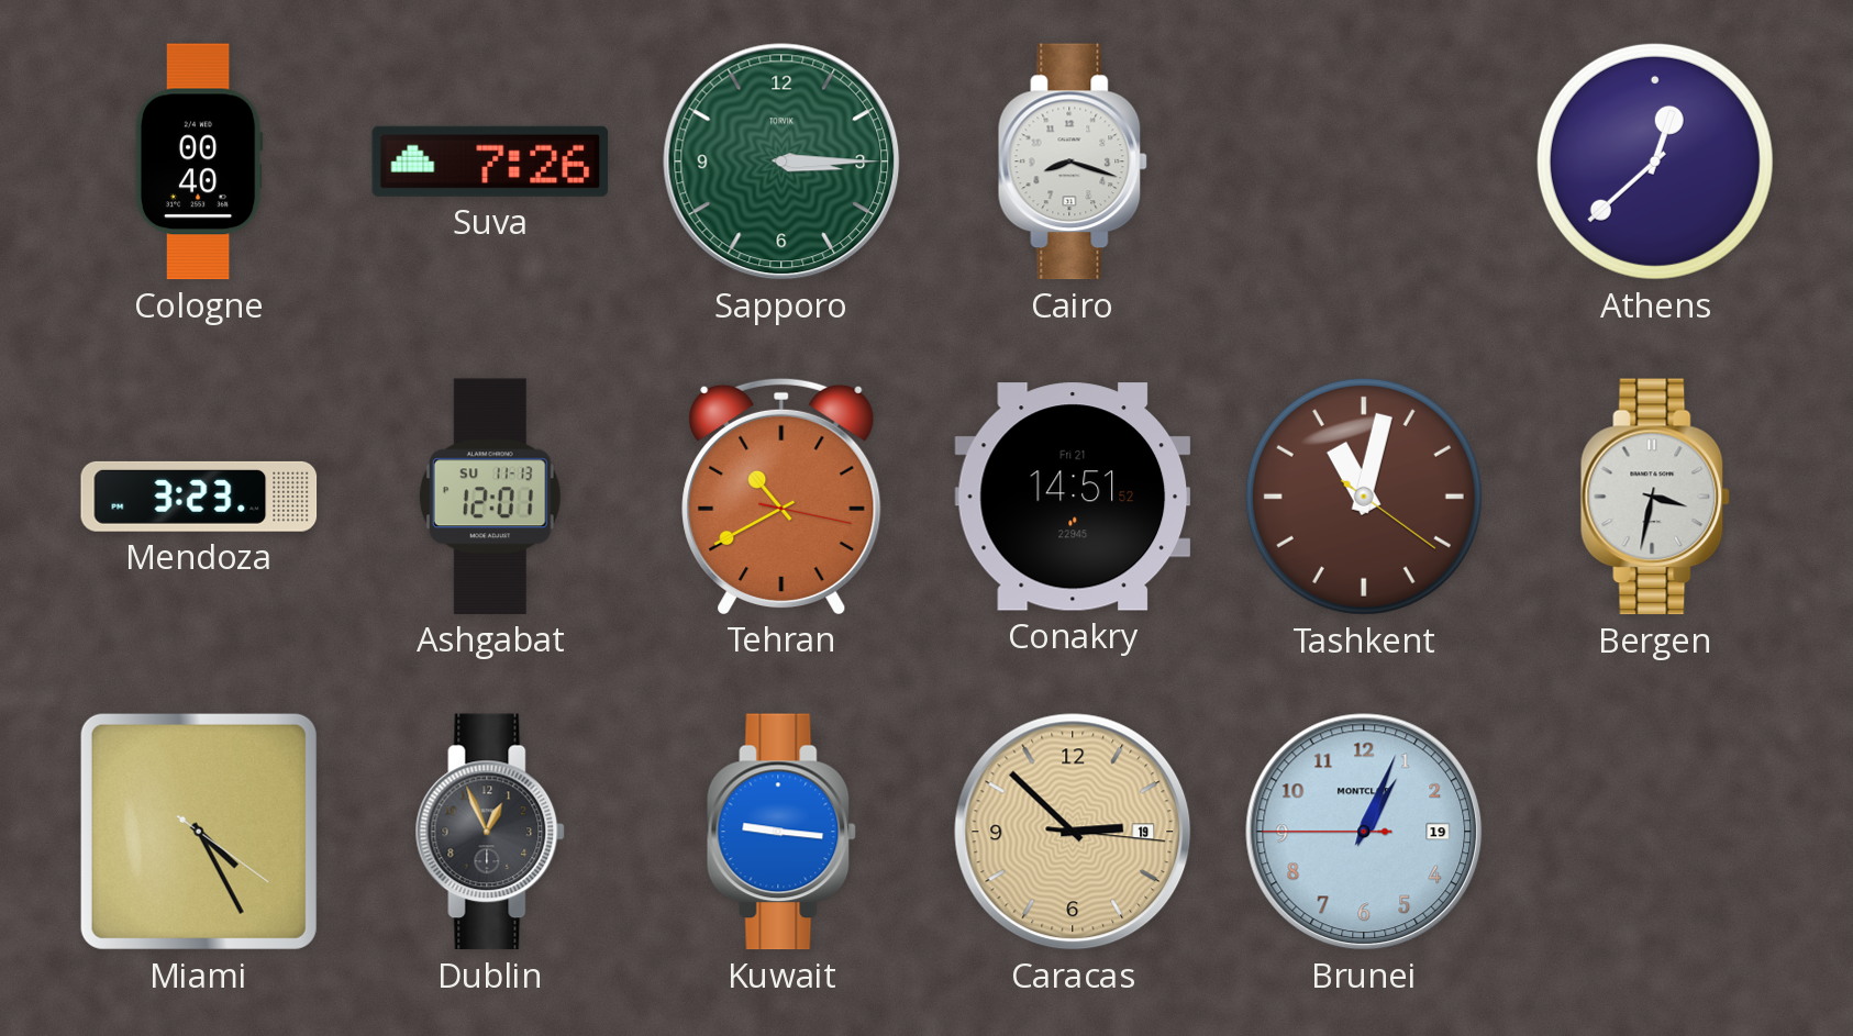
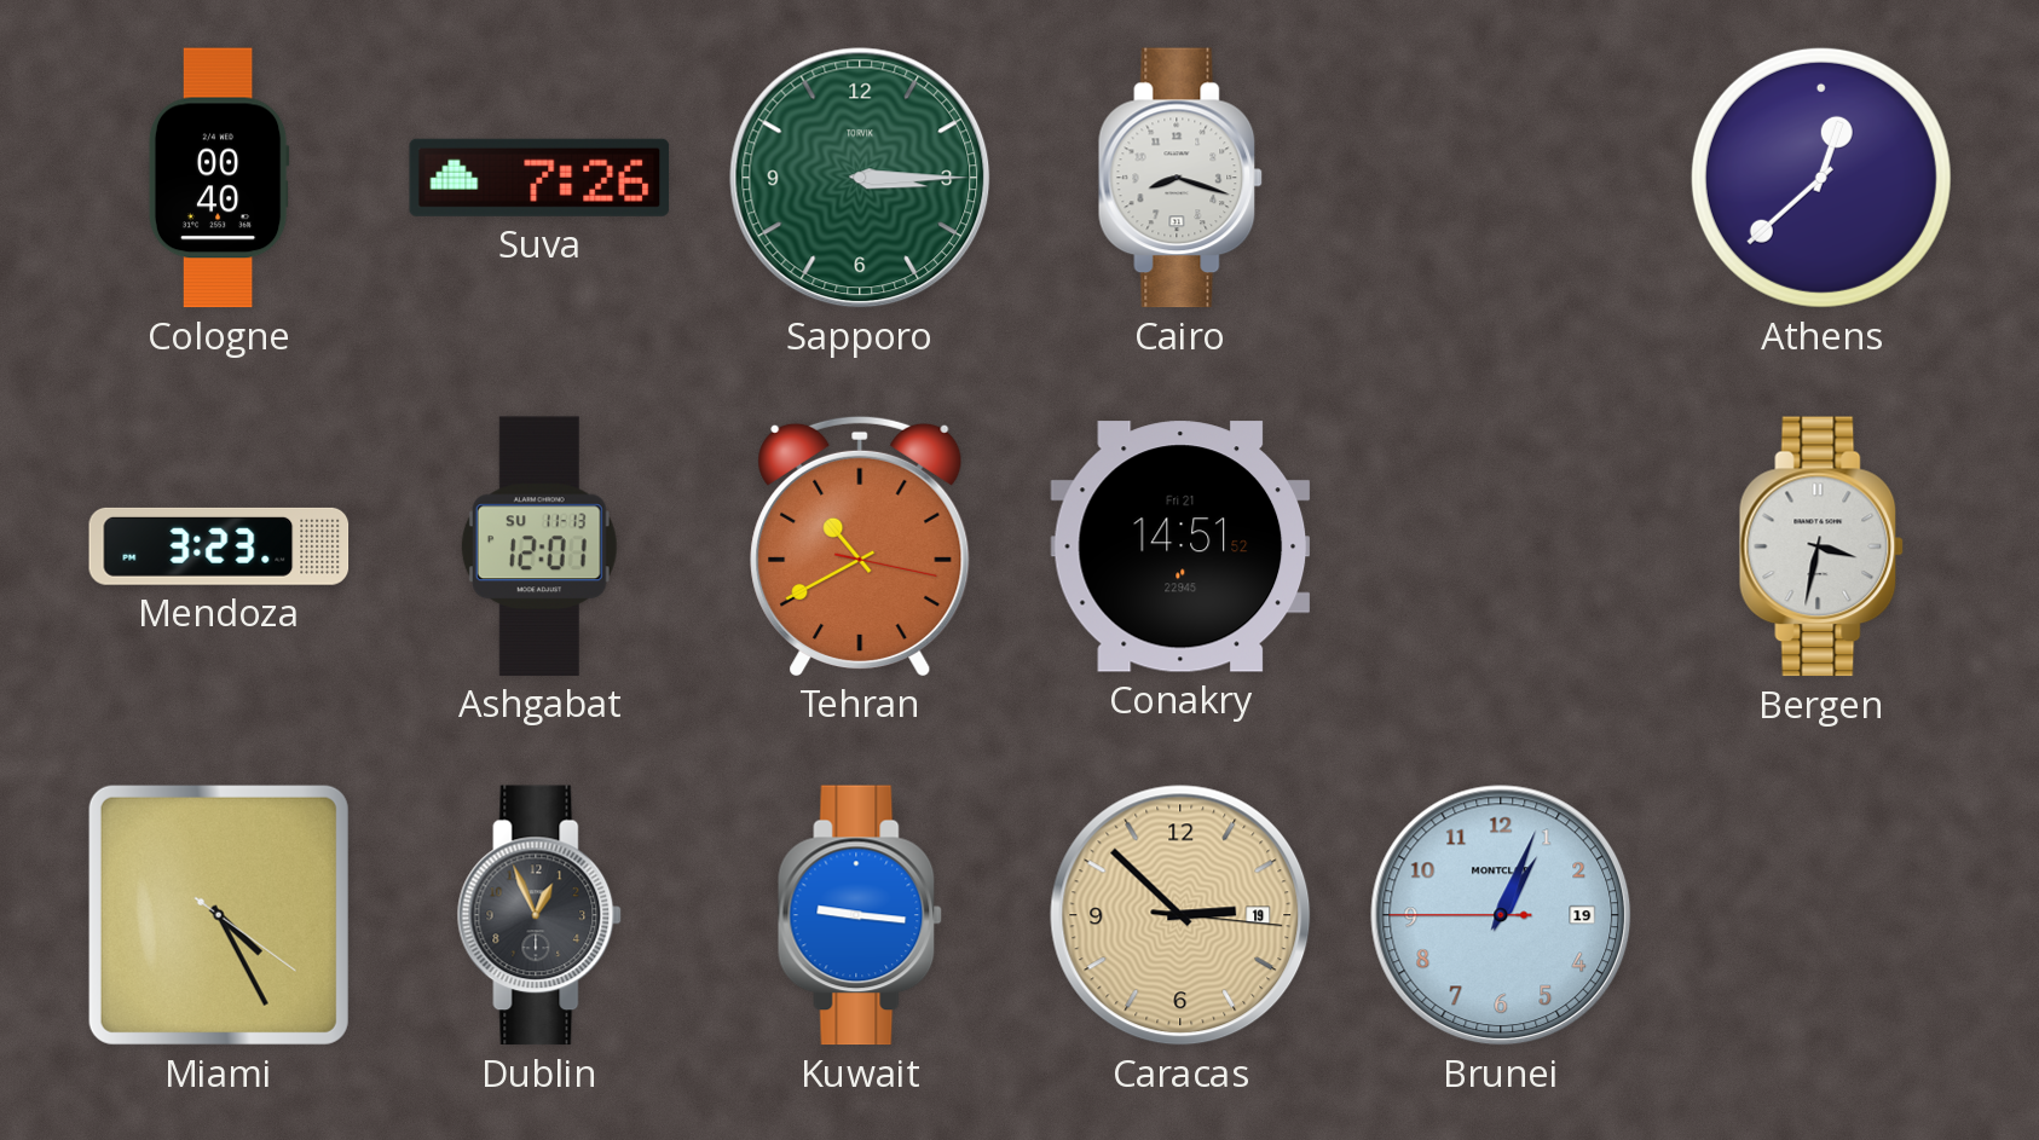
Tashkent: 11:02 -> none (1364, 497)
